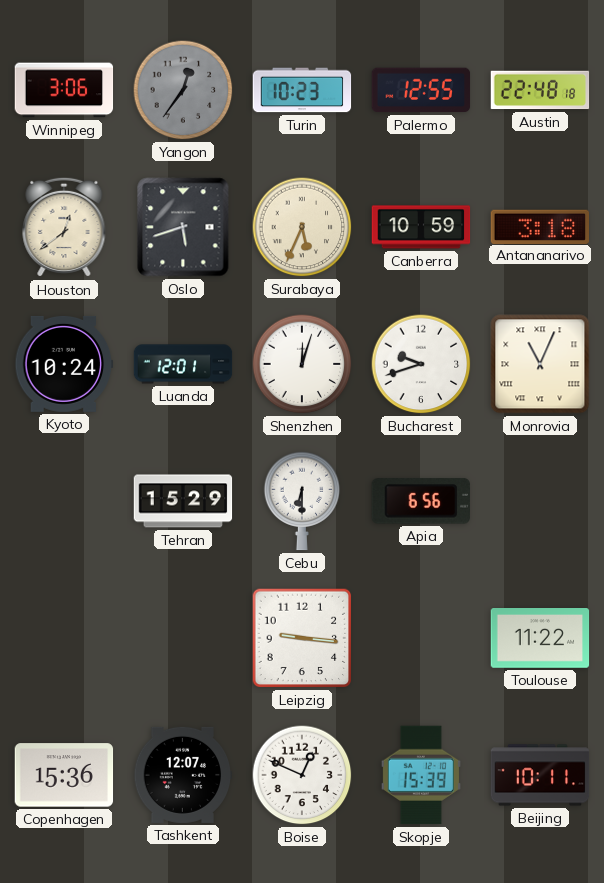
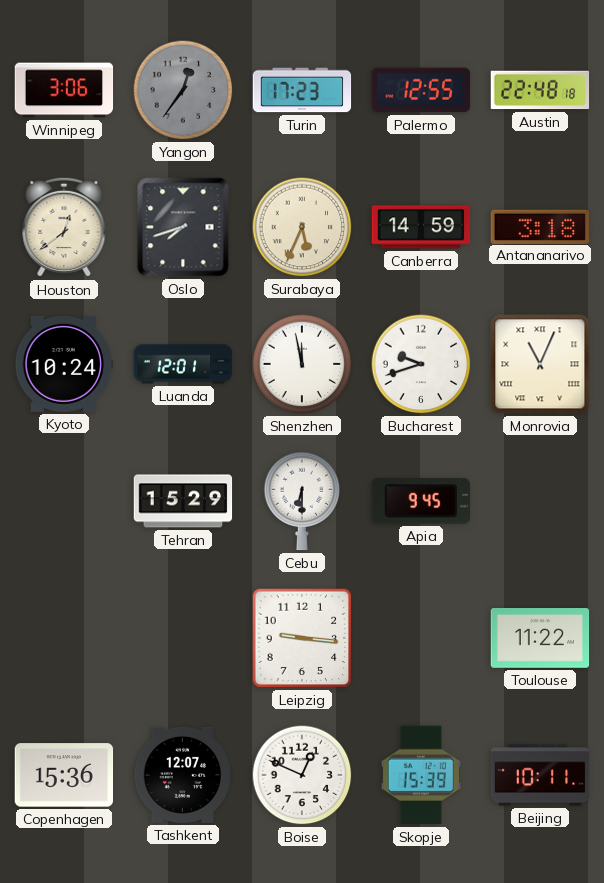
Turin: 10:23 -> 17:23 (302, 90)
Oslo: 5:42 -> 7:42 (183, 227)
Canberra: 10:59 -> 14:59 (421, 227)
Shenzhen: 12:03 -> 11:58 (302, 364)
Apia: 6:56 -> 9:45 (421, 501)
